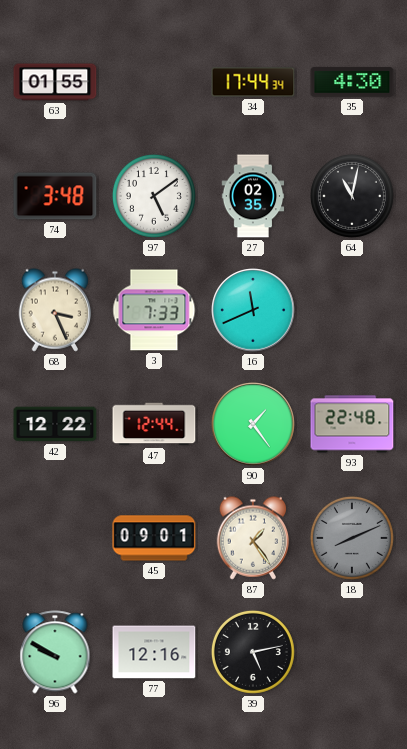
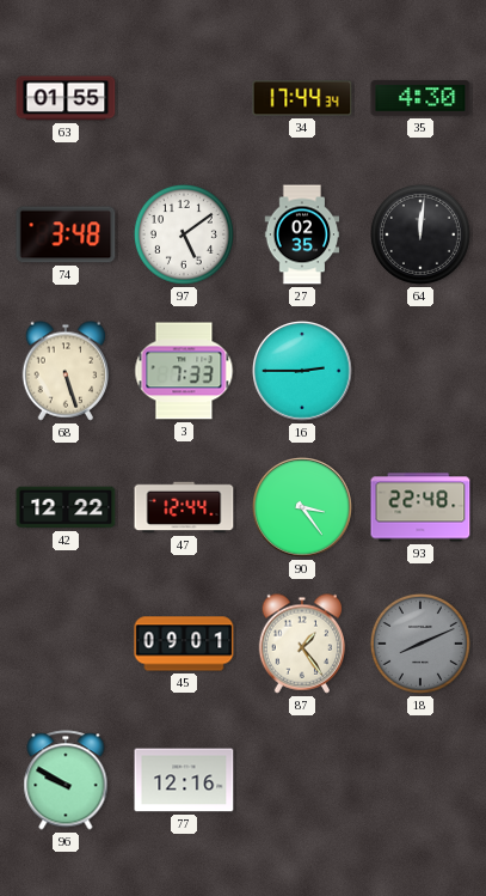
64: 11:02 -> 12:01 (420, 234)
68: 3:26 -> 5:27 (66, 371)
16: 11:41 -> 2:45 (303, 372)
90: 1:24 -> 3:24 (303, 508)
39: 5:13 -> none (253, 652)
